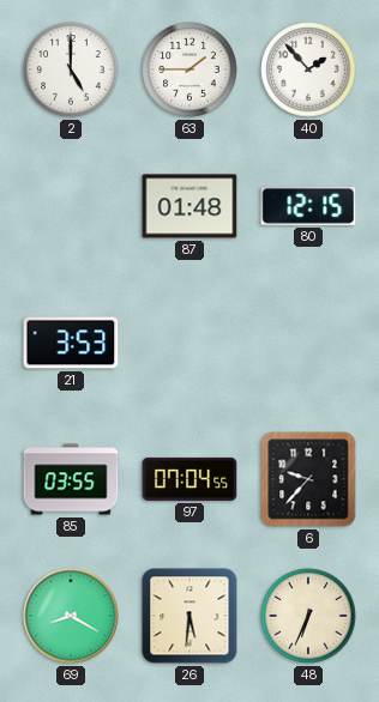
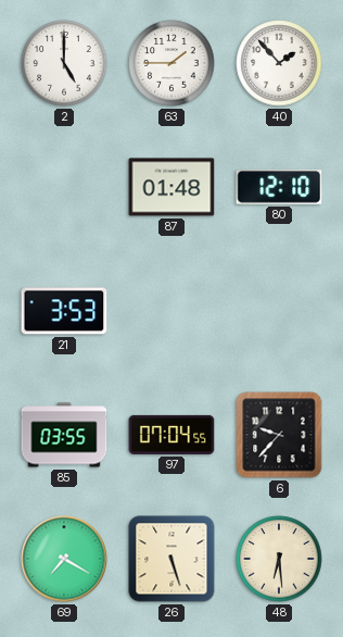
80: 12:15 -> 12:10 (279, 187)
69: 8:20 -> 7:20 (64, 559)
26: 5:31 -> 5:27 (171, 559)
48: 6:34 -> 6:29 (279, 559)
